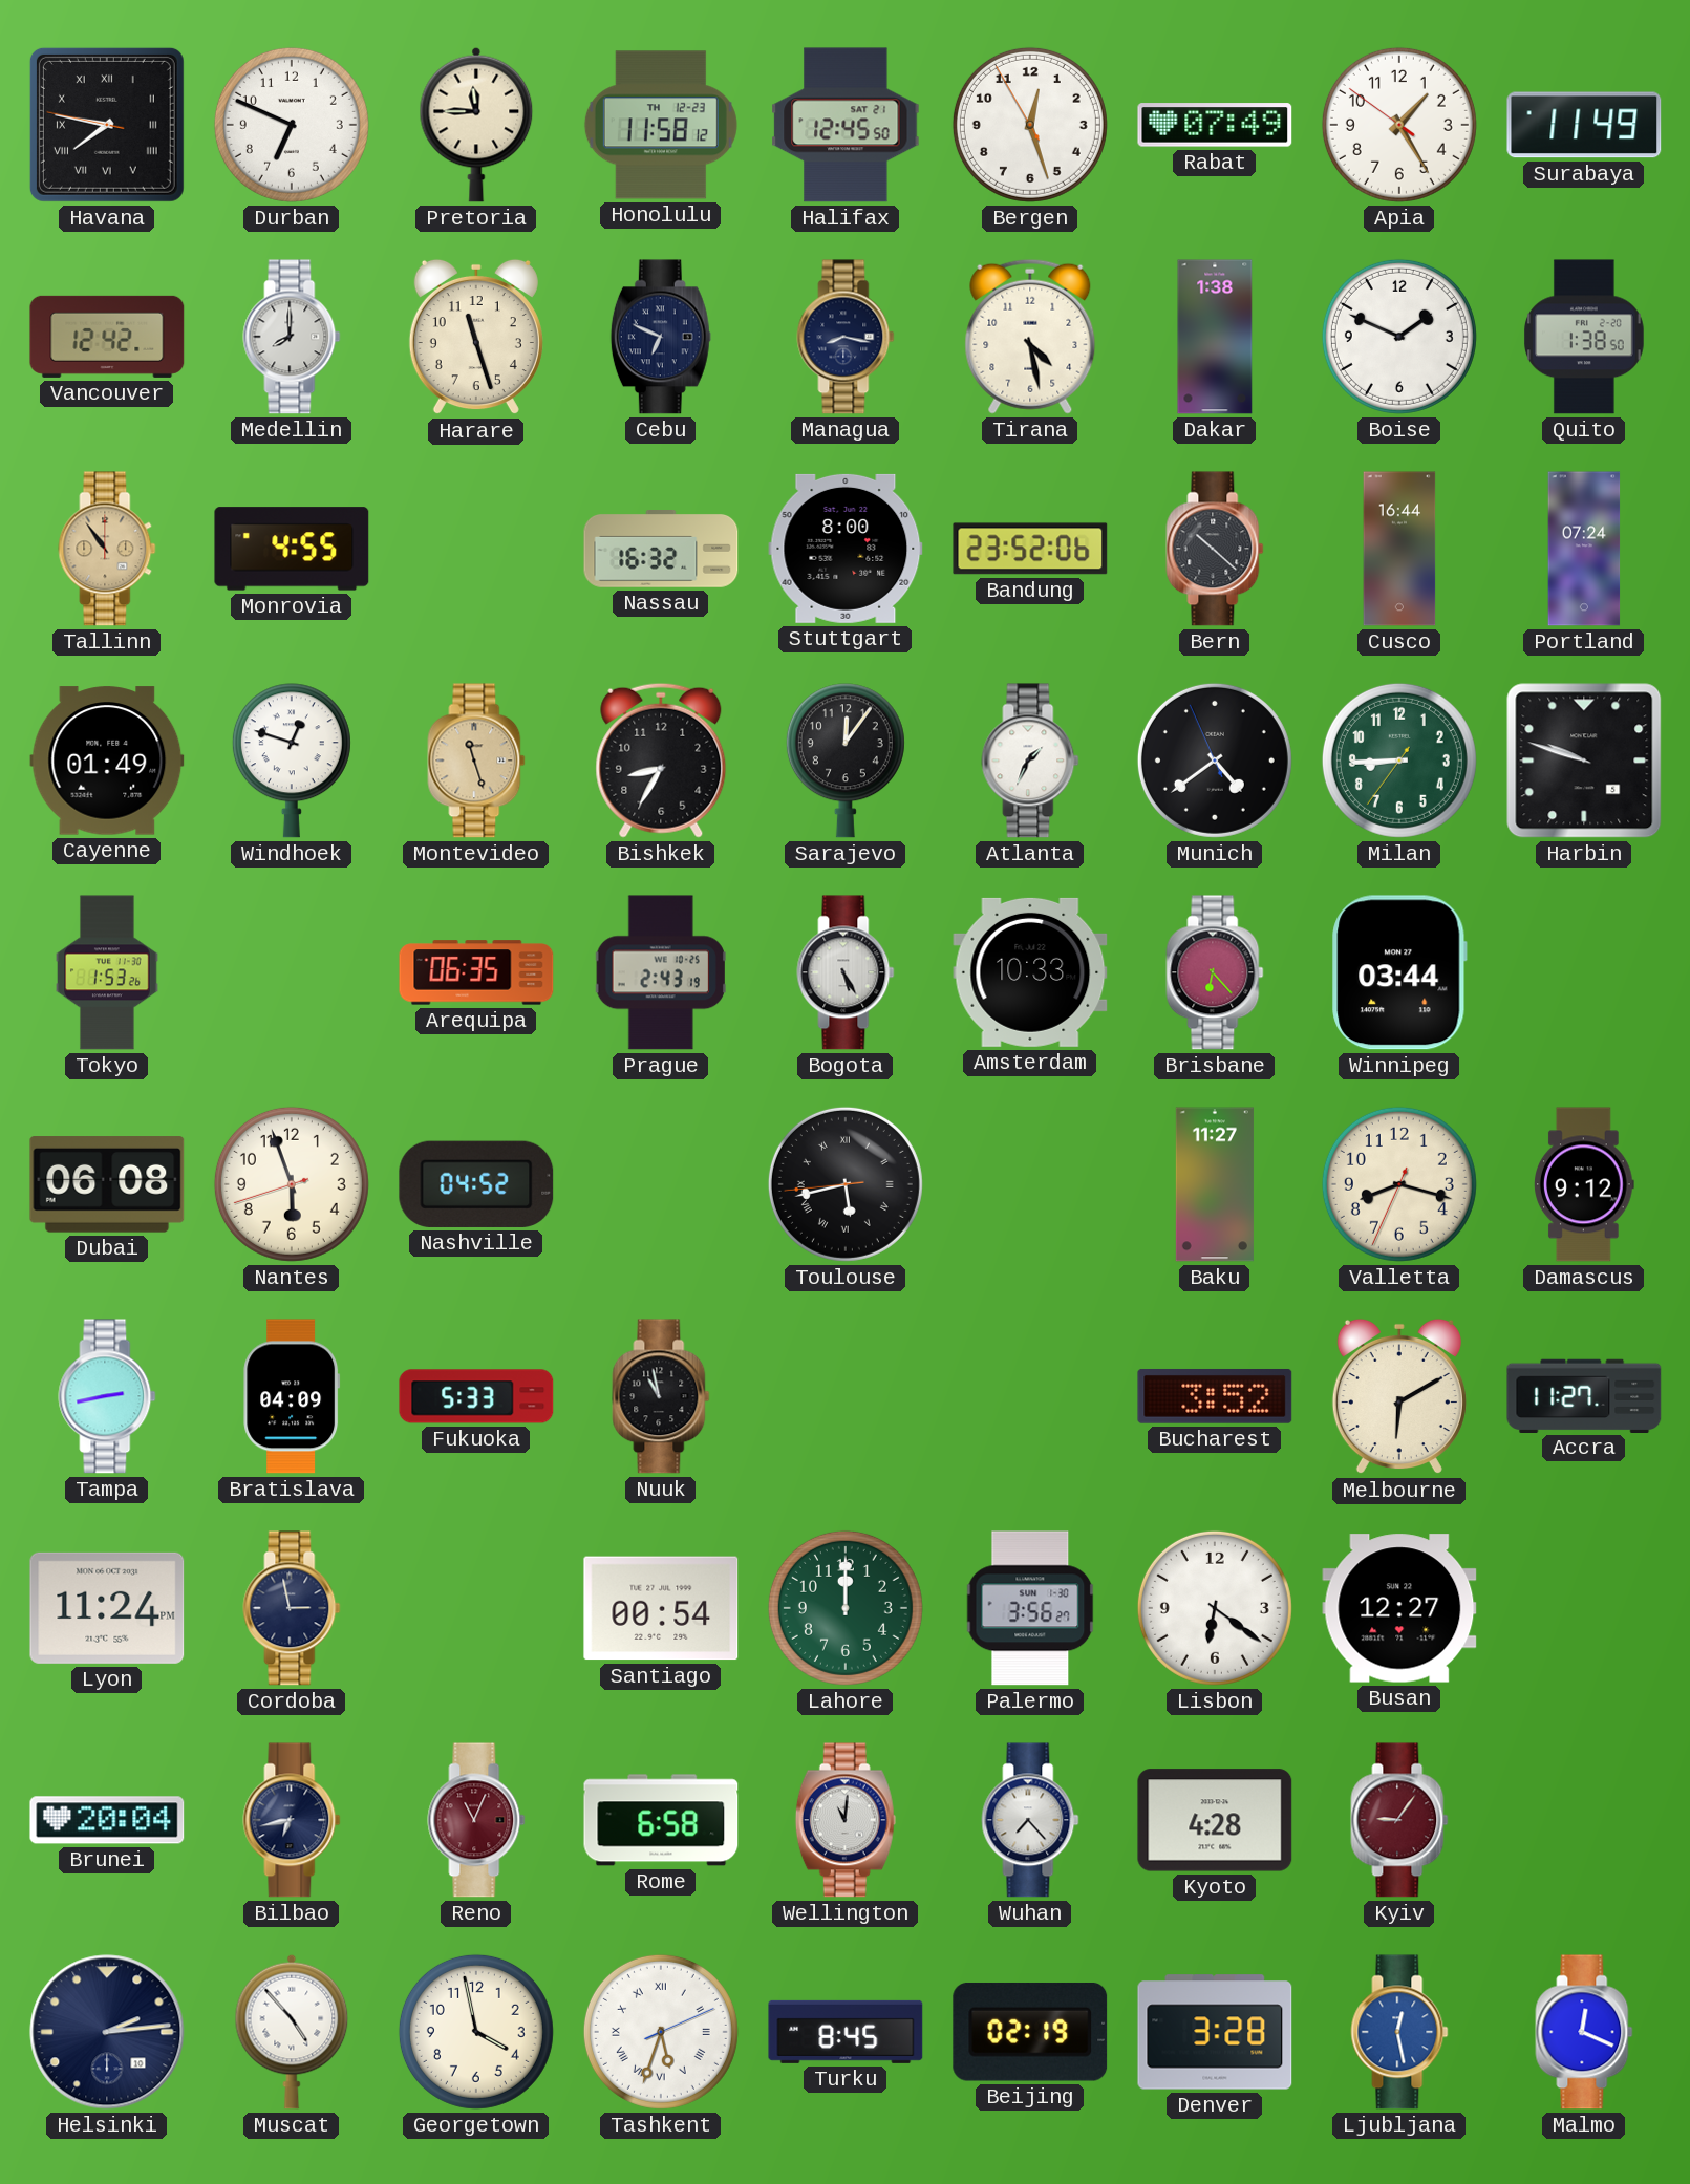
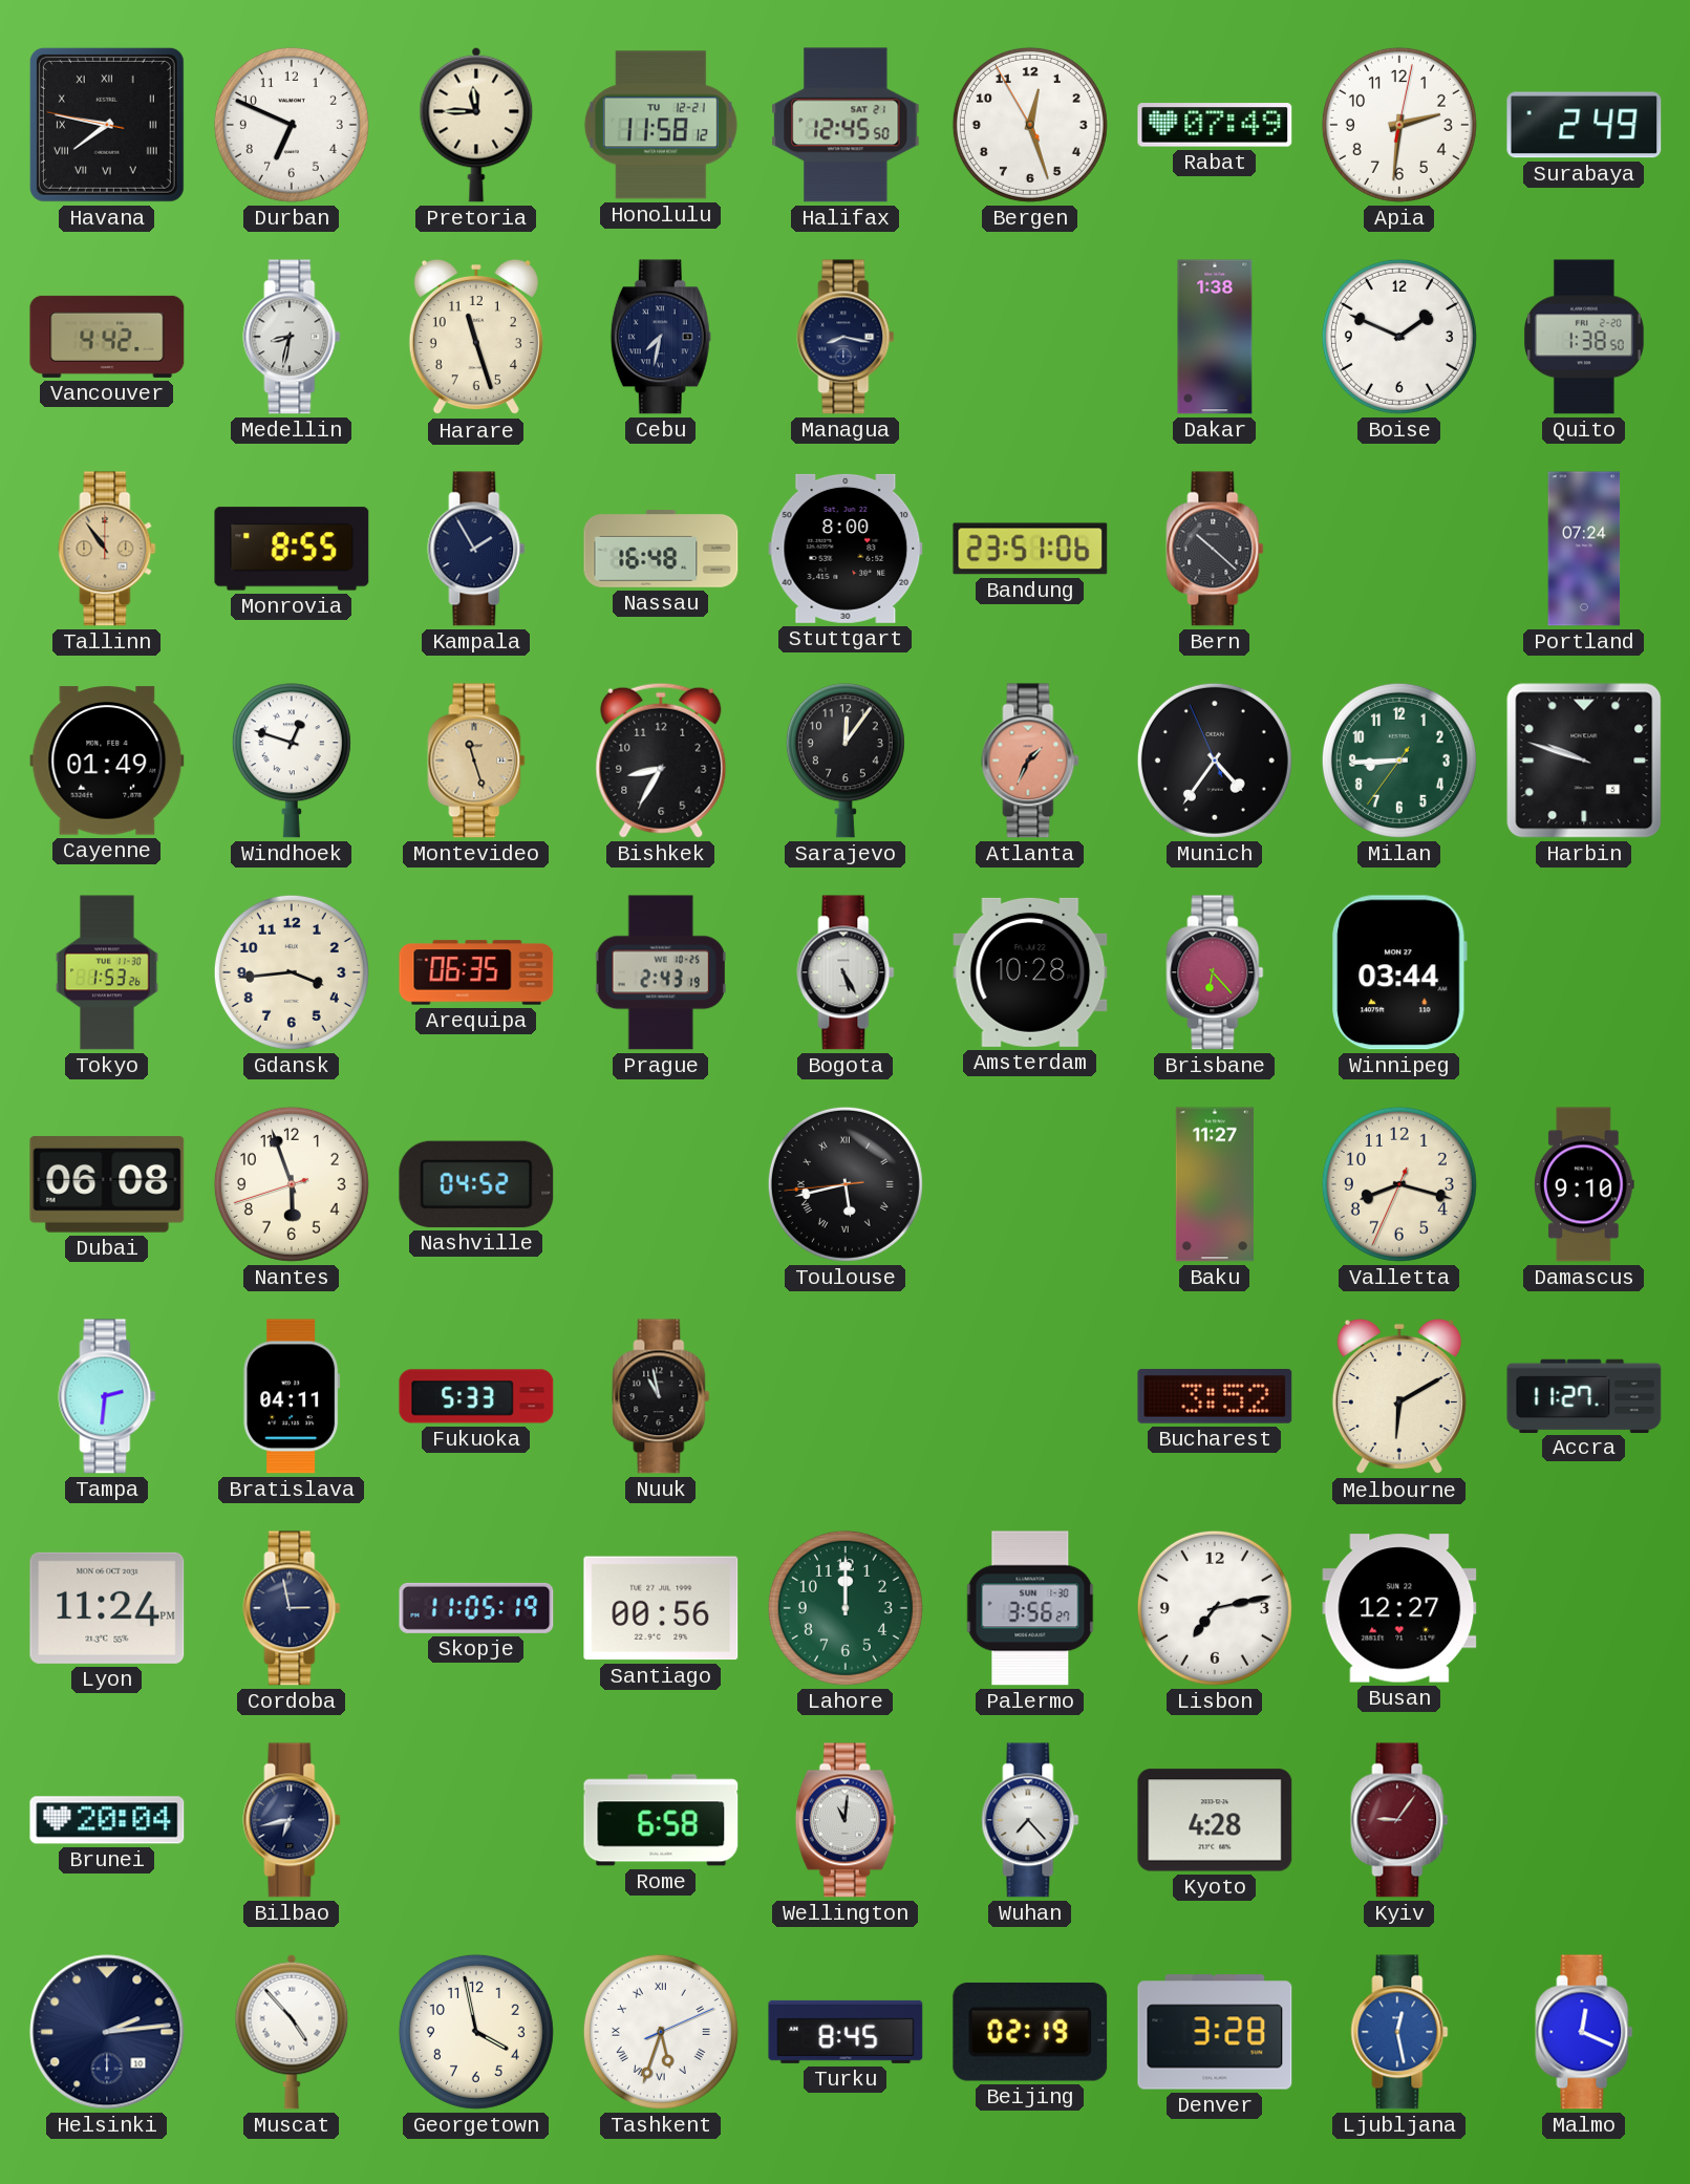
Honolulu date: TH 12-23 -> TU 12-21 (661, 125)
Apia: 1:24 -> 2:31 (1399, 125)
Surabaya: 11:49 -> 2:49 (1584, 125)
Vancouver: 12:42 -> 4:42 (107, 337)
Medellin: 8:00 -> 8:32 (292, 337)
Cebu: 6:49 -> 7:32 (661, 337)
Tirana: 4:28 -> none (1030, 337)
Monrovia: 4:55 -> 8:55 (292, 549)
Kampala: none -> 1:55 (476, 549)
Nassau: 16:32 -> 16:48 (661, 550)
Bandung: 23:52 -> 23:51 (1030, 549)
Cusco: 16:44 -> none (1399, 549)
Atlanta dial: white -> salmon (1030, 761)
Munich: 4:38 -> 4:35 (1215, 761)
Gdansk: none -> 3:44 (292, 972)
Amsterdam: 10:33 -> 10:28 (1030, 972)
Damascus: 9:12 -> 9:10 (1585, 1184)
Tampa: 2:43 -> 2:31 (107, 1396)
Bratislava: 04:09 -> 04:11 (292, 1396)
Skopje: none -> 11:05 (476, 1608)
Santiago: 00:54 -> 00:56 (661, 1608)
Lisbon: 6:21 -> 7:13 (1215, 1608)
Reno: 11:04 -> none (476, 1820)
